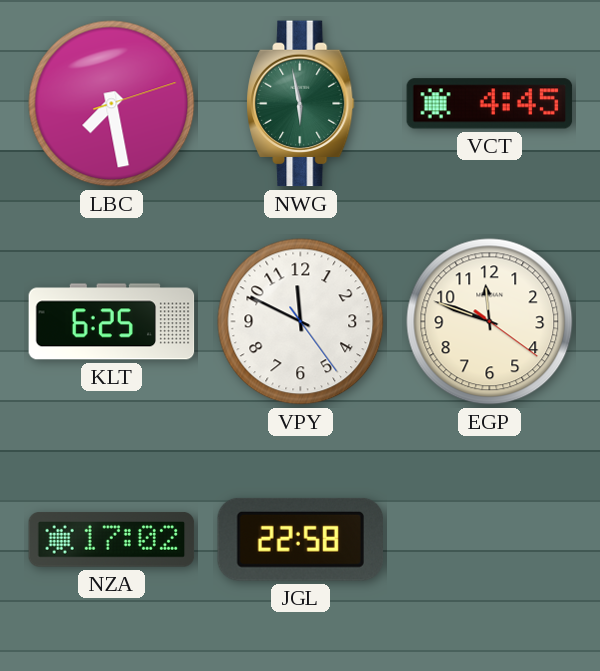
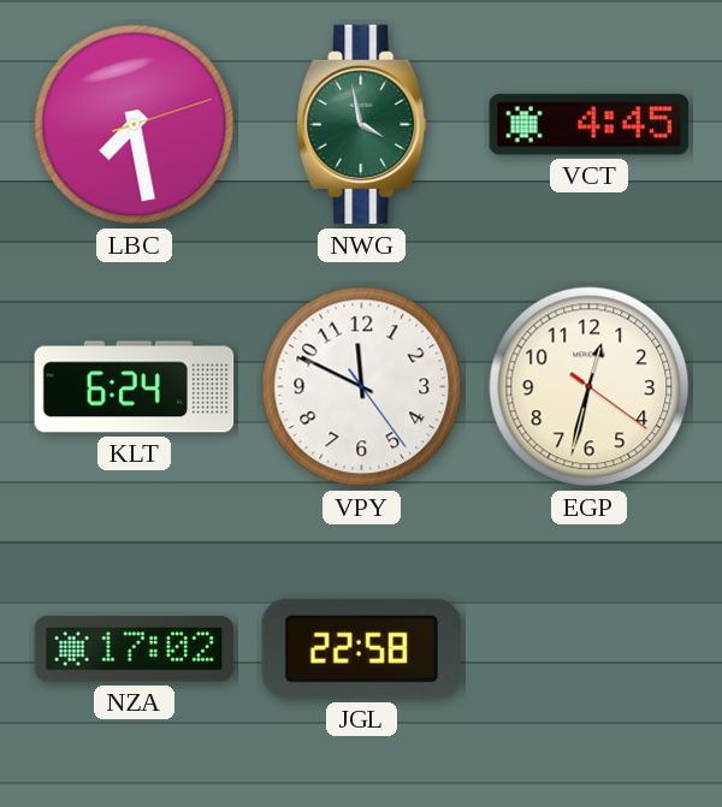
NWG: 5:58 -> 3:58 (362, 125)
KLT: 6:25 -> 6:24 (135, 387)
EGP: 11:48 -> 12:32 (590, 387)
